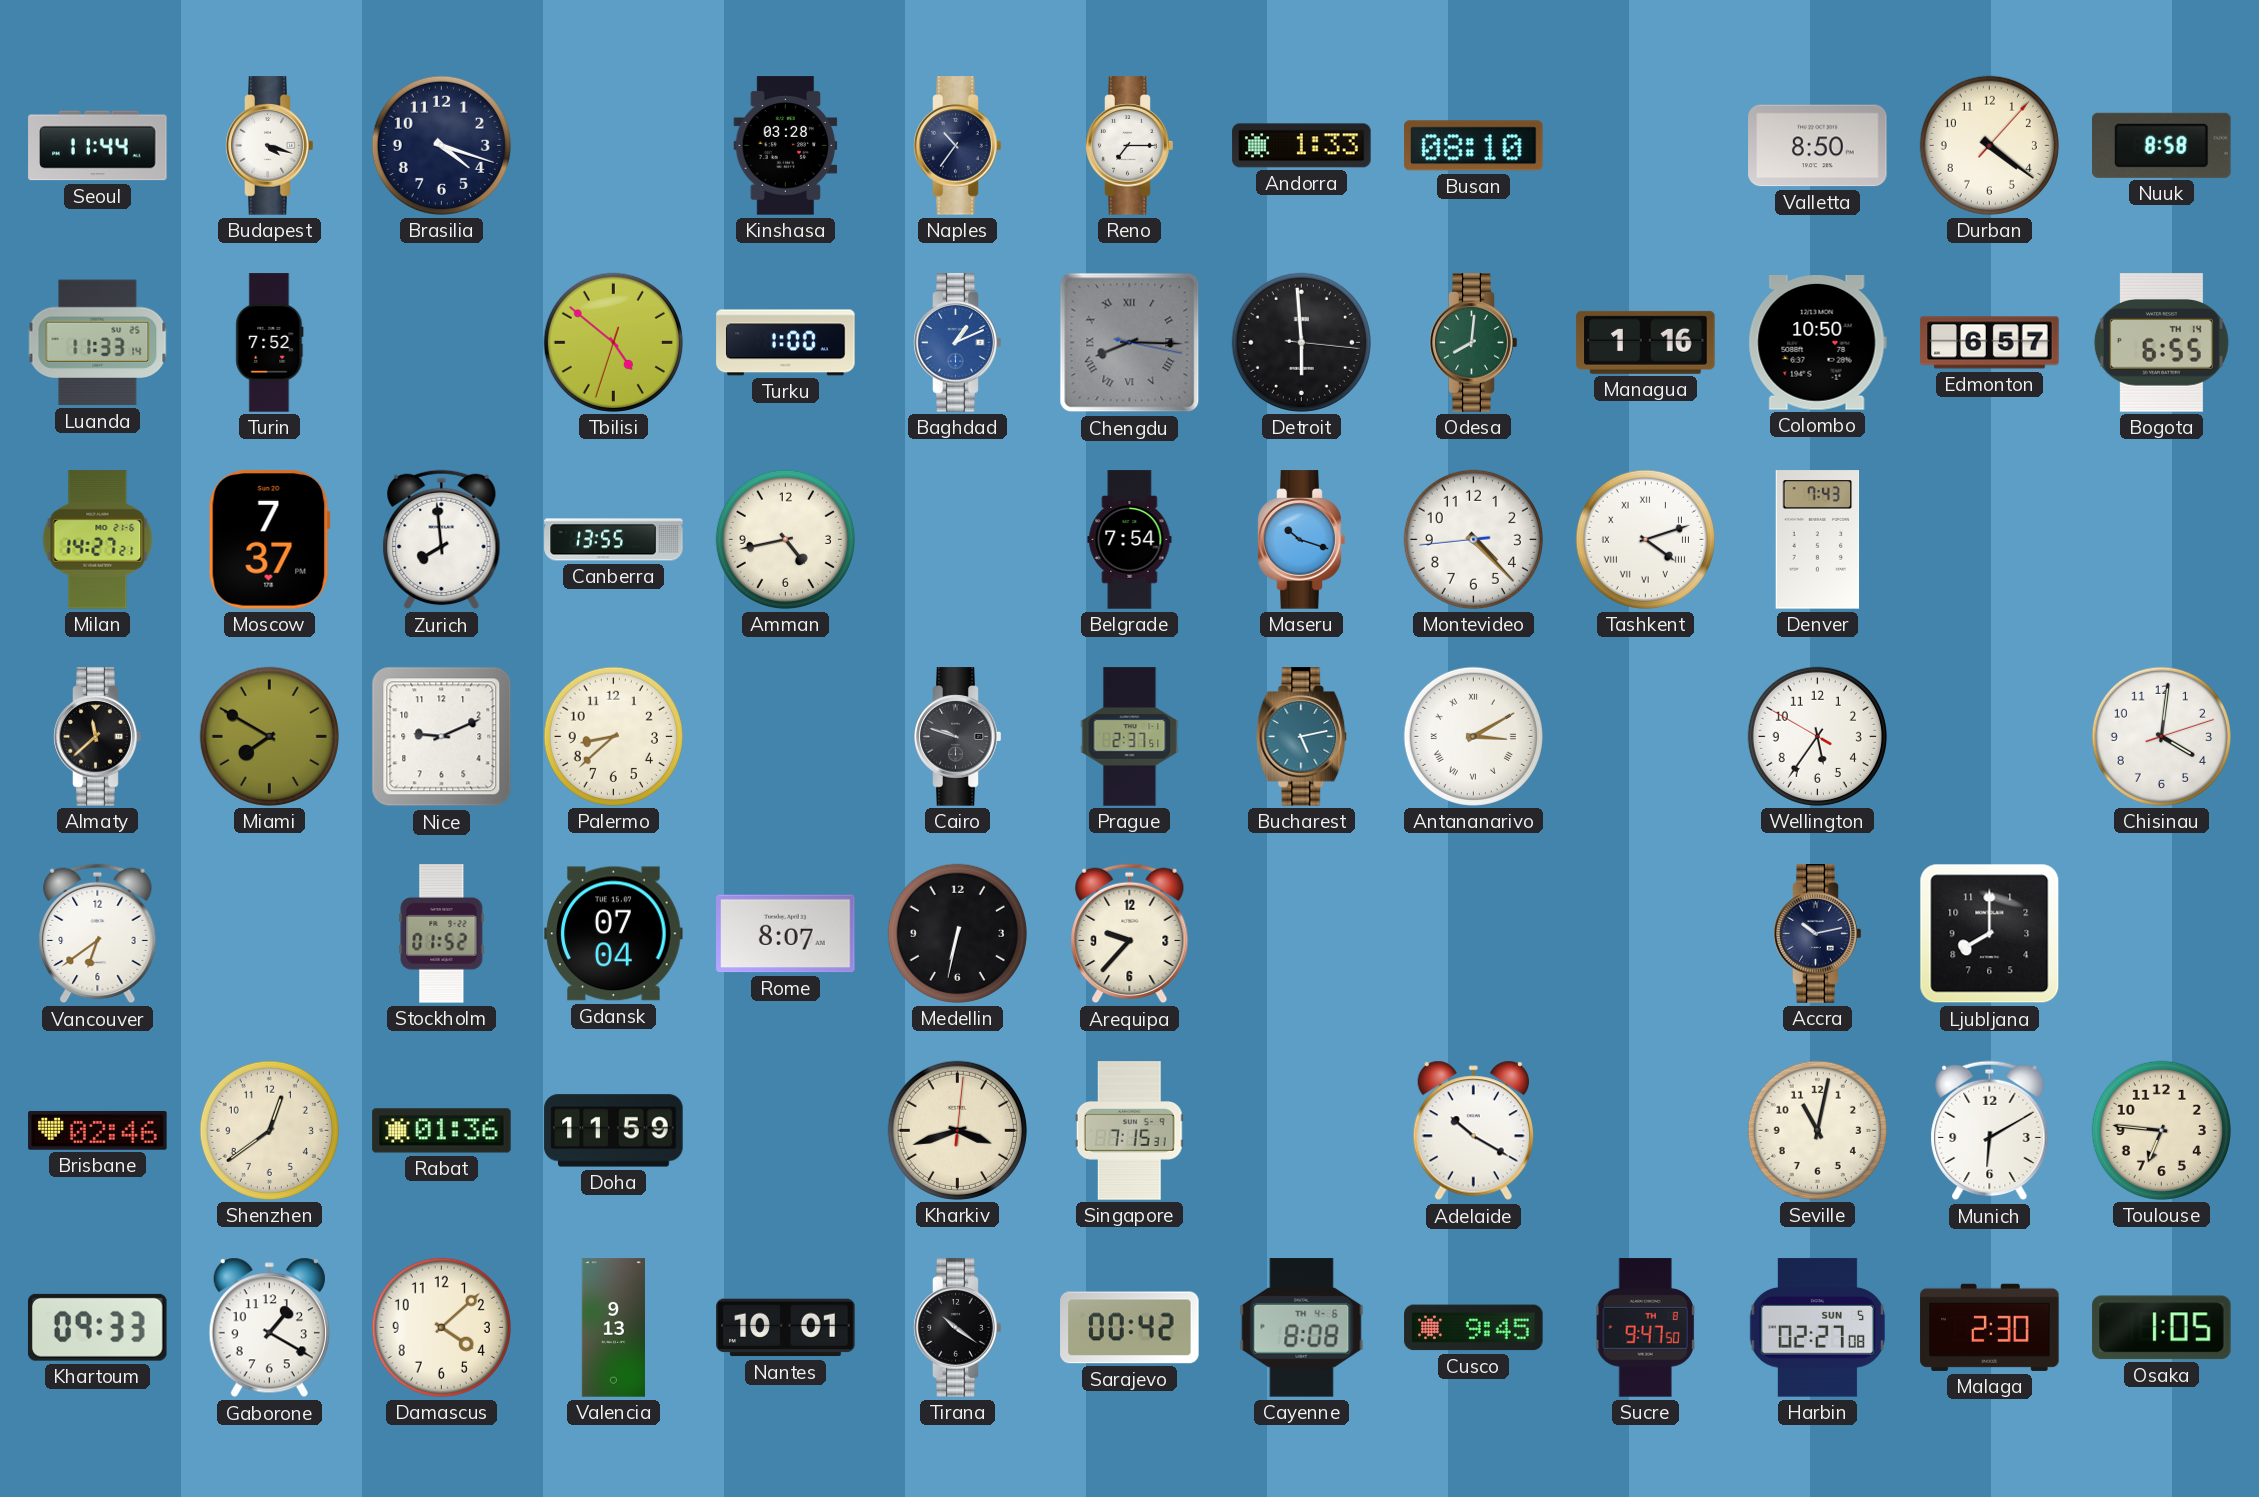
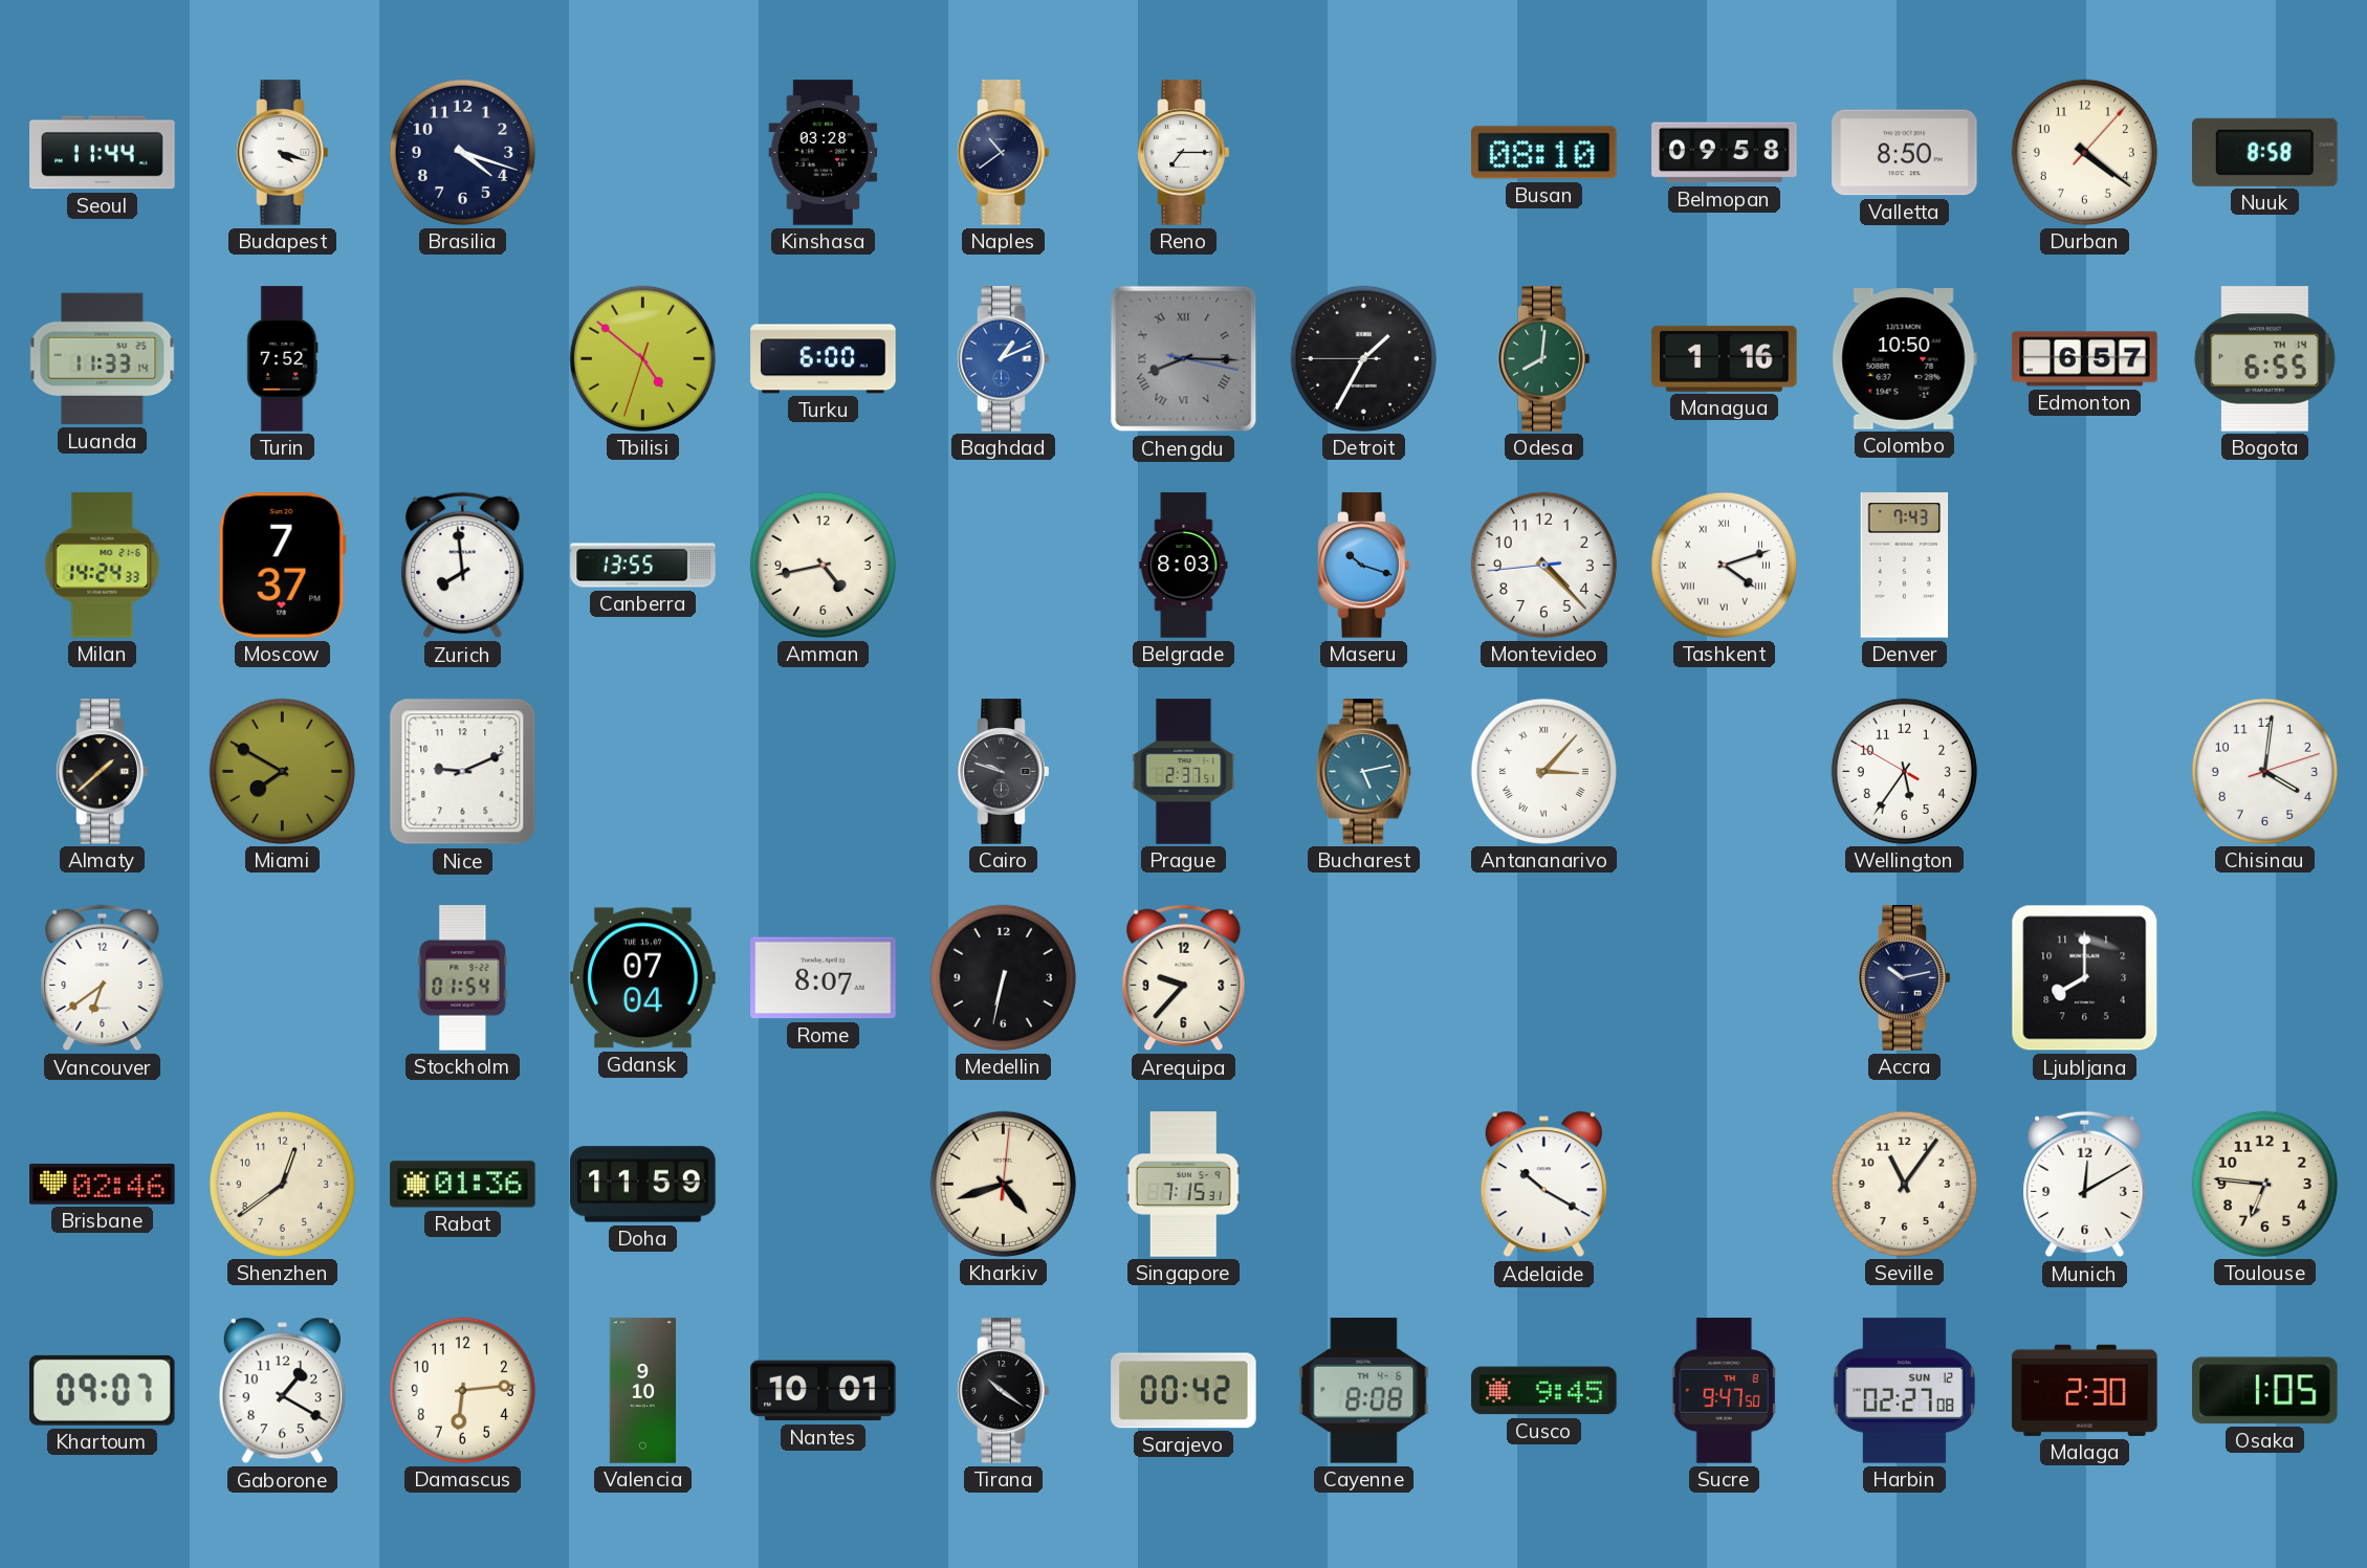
Naples: 10:36 -> 10:39 (1004, 153)
Andorra: 1:33 -> none (1302, 146)
Belmopan: none -> 09:58 (1725, 153)
Turku: 1:00 -> 6:00 (824, 359)
Detroit: 5:59 -> 1:34 (1363, 358)
Milan: 14:27 -> 14:24 (103, 566)
Belgrade: 7:54 -> 8:03 (1184, 566)
Almaty: 11:38 -> 1:38 (103, 772)
Palermo: 8:38 -> none (613, 736)
Antananarivo: 3:10 -> 3:07 (1543, 771)
Stockholm: 01:52 -> 01:54 (463, 978)
Kharkiv: 3:42 -> 4:42 (1003, 1184)
Seville: 11:02 -> 11:06 (1904, 1184)
Munich: 6:10 -> 12:10 (2085, 1185)
Khartoum: 09:33 -> 09:07 (102, 1390)
Damascus: 4:08 -> 6:14 (462, 1390)
Valencia: 9:13 -> 9:10 (642, 1391)
Harbin date: SUN 5 -> SUN 12 (1904, 1391)
